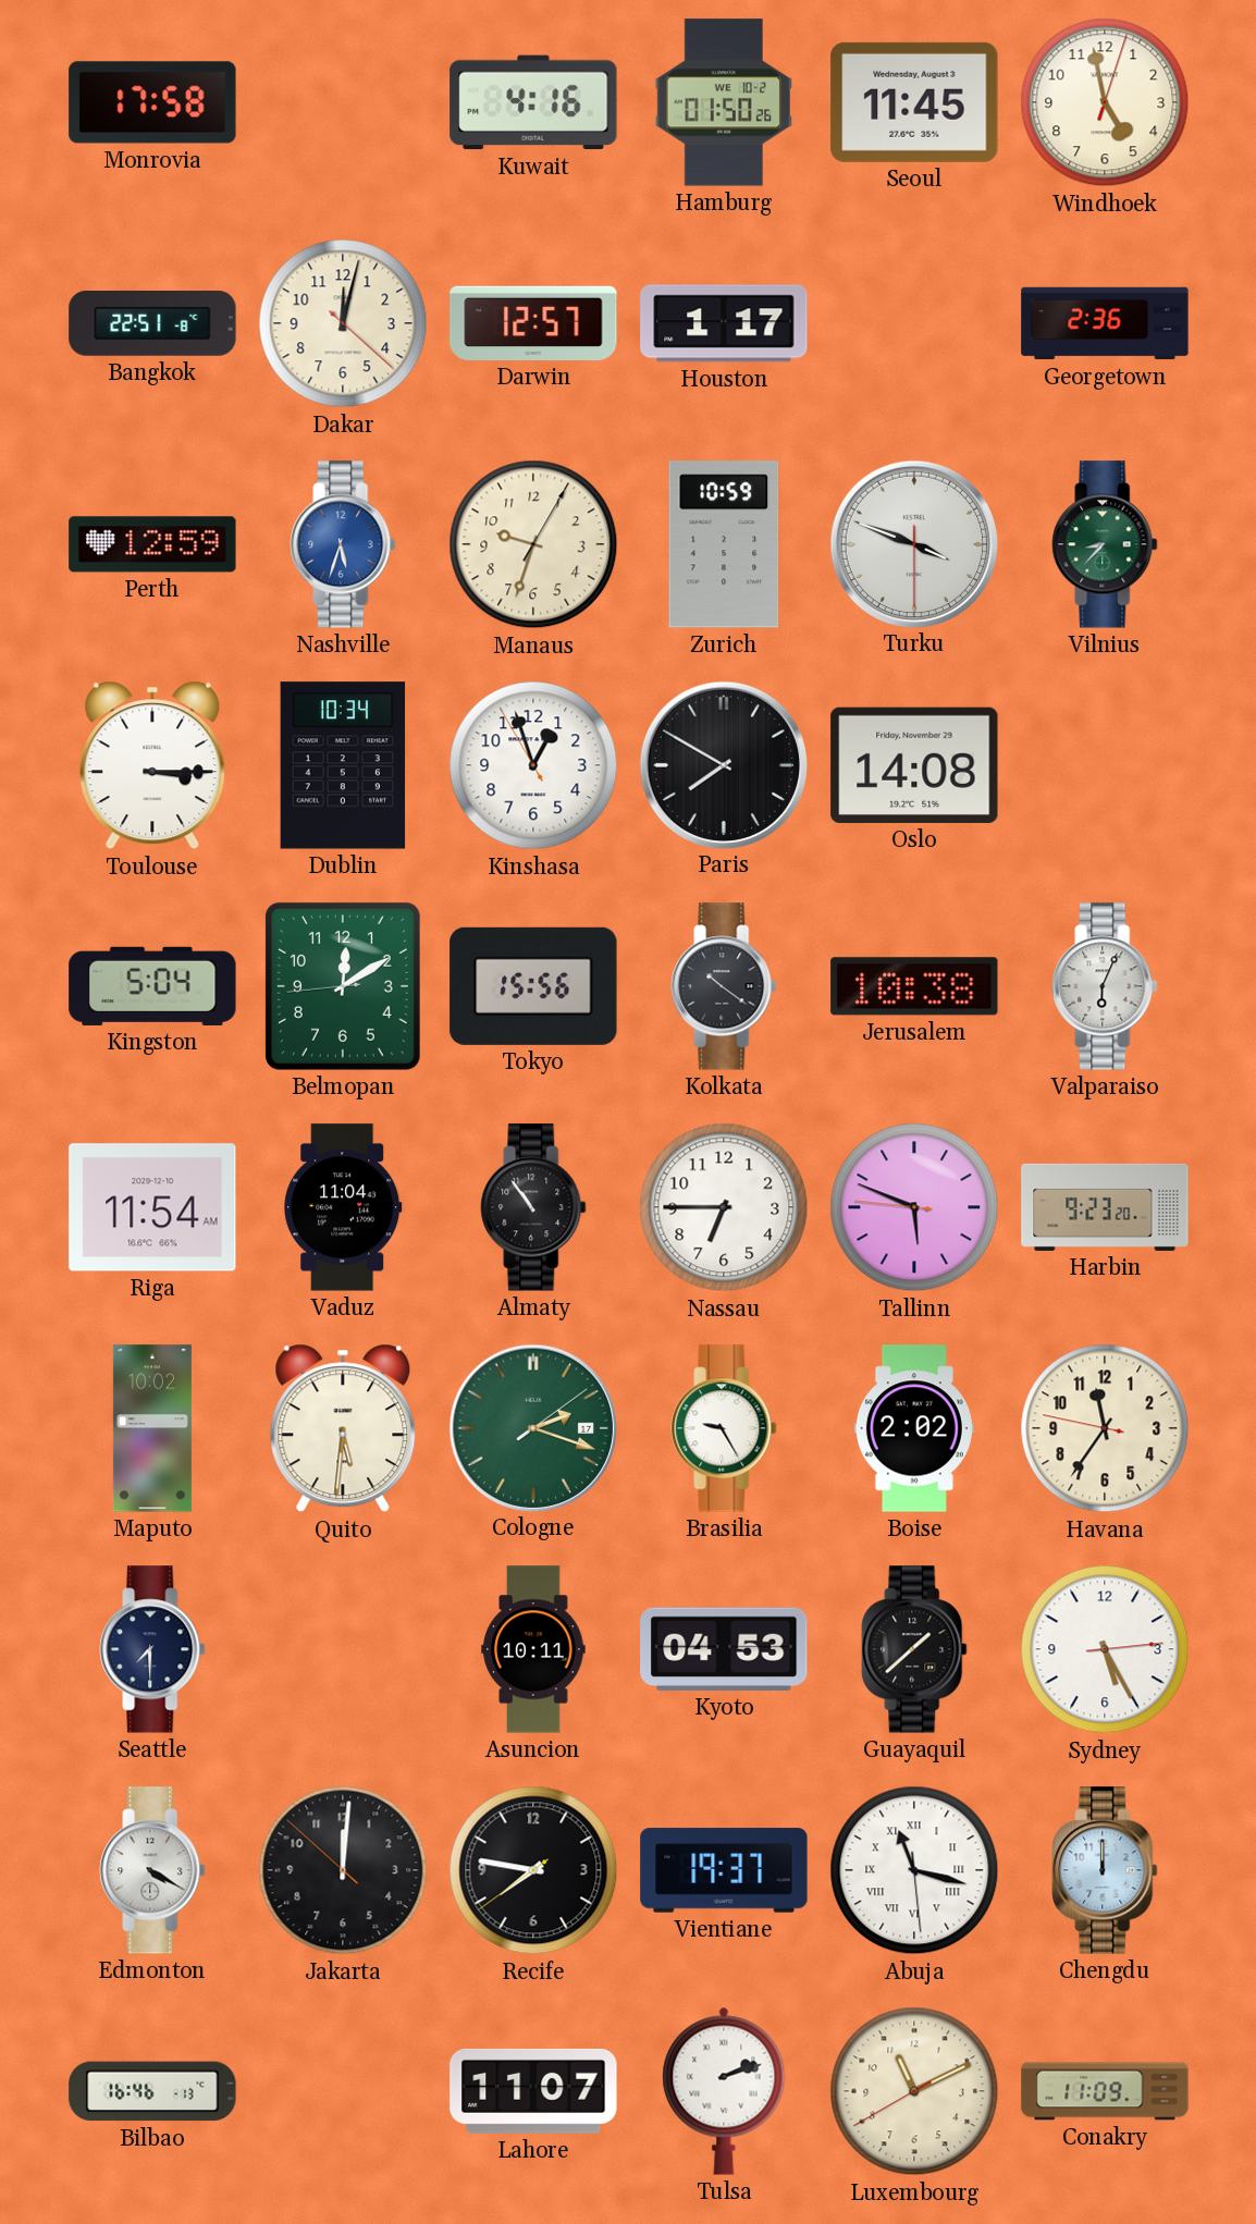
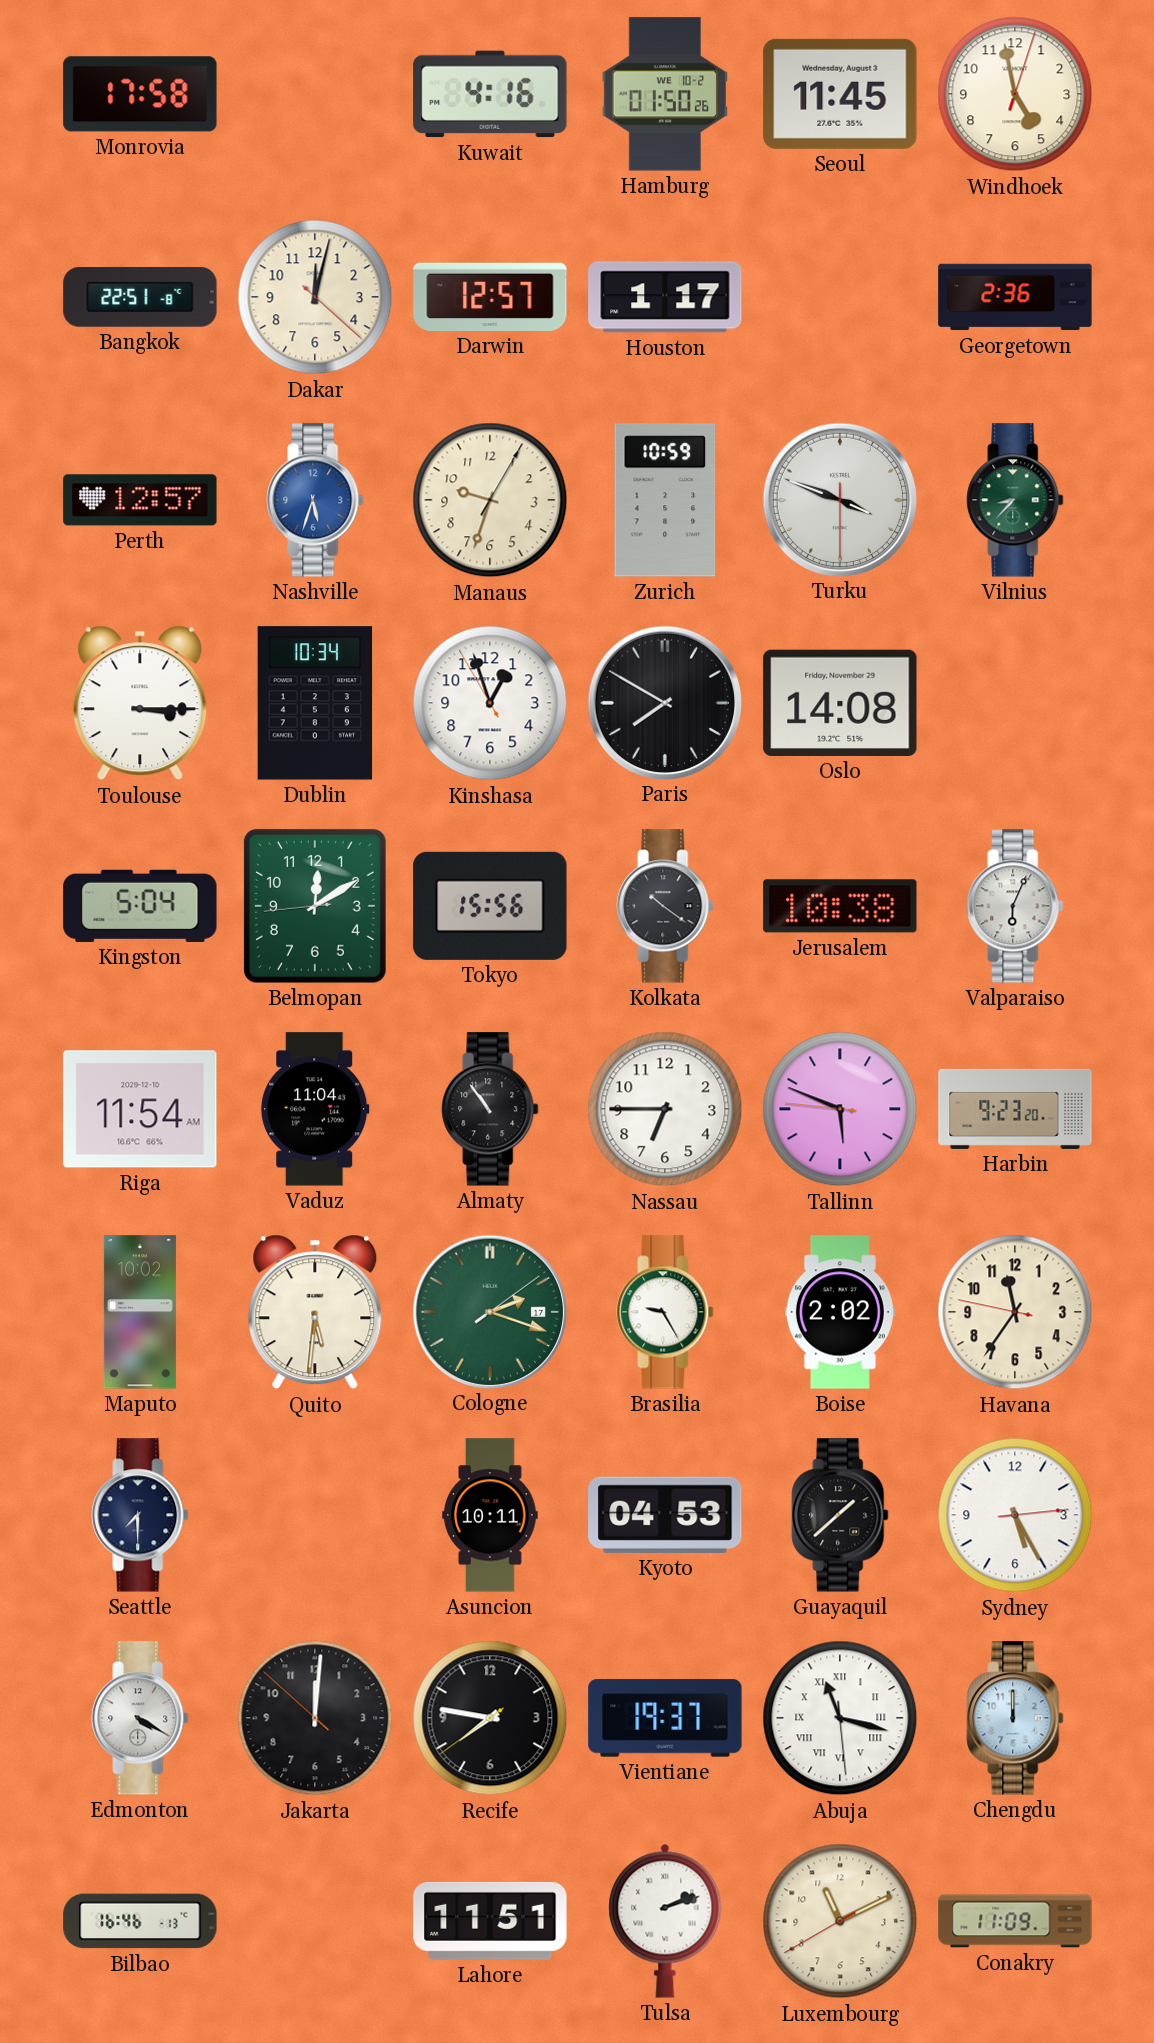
Perth: 12:59 -> 12:57 (140, 500)
Lahore: 11:07 -> 11:51 (490, 1921)
